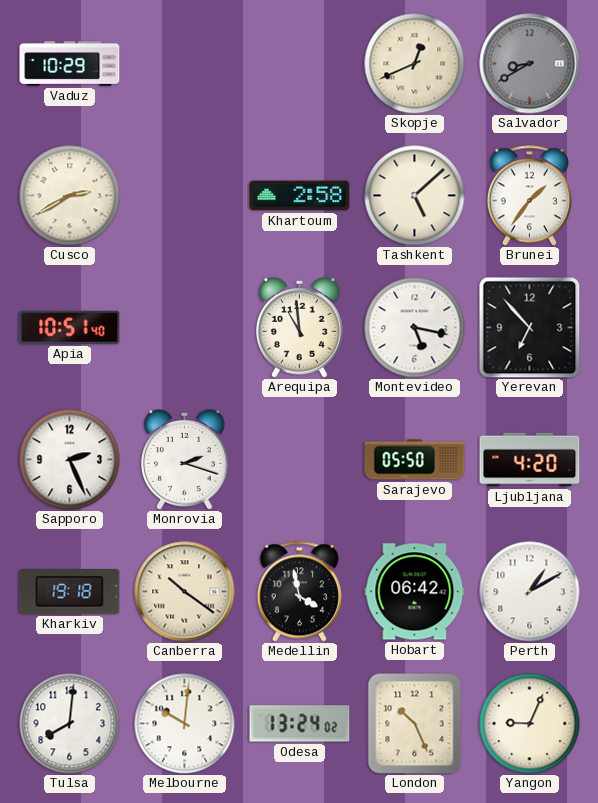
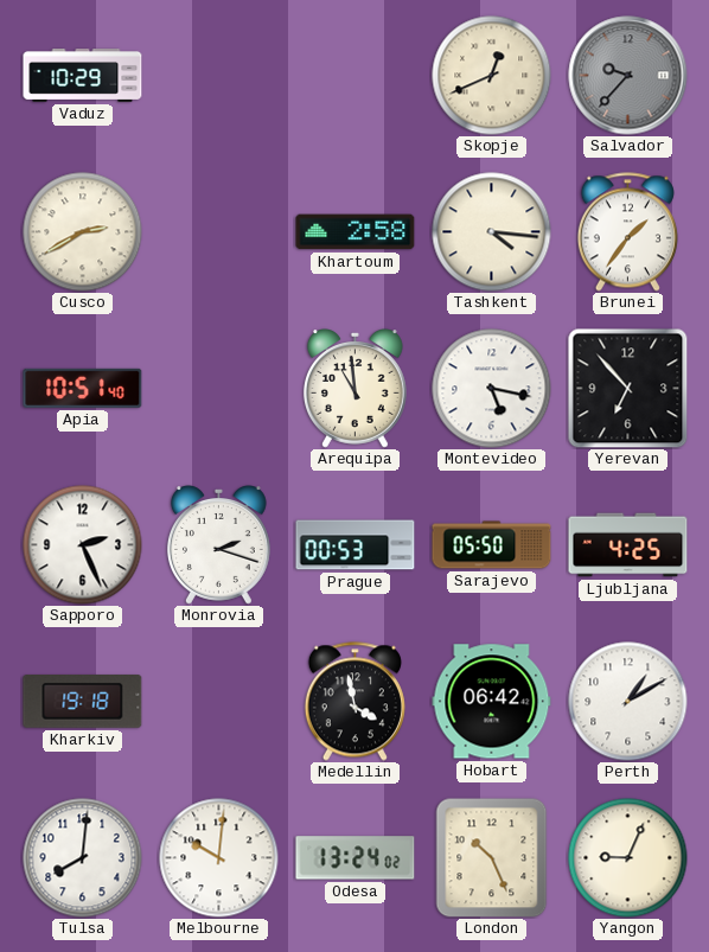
Salvador: 8:40 -> 9:37 (628, 76)
Tashkent: 5:08 -> 4:16 (492, 232)
Prague: none -> 00:53 (356, 545)
Ljubljana: 4:20 -> 4:25 (628, 545)
Canberra: 10:21 -> none (185, 592)
